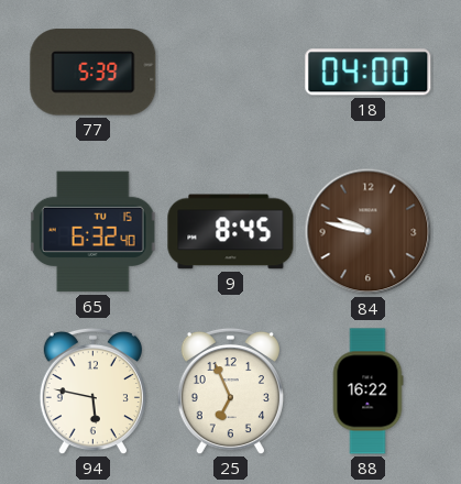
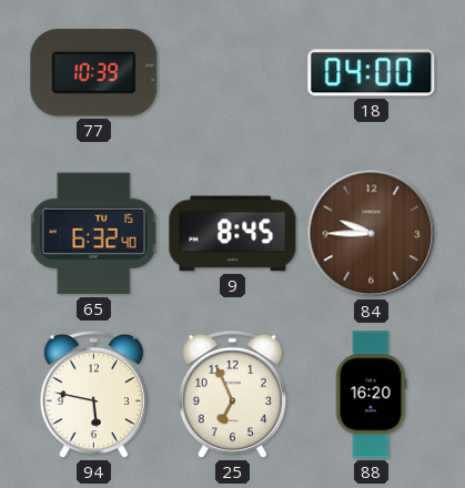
77: 5:39 -> 10:39 (94, 73)
84: 9:47 -> 9:45 (372, 234)
88: 16:22 -> 16:20 (371, 395)
